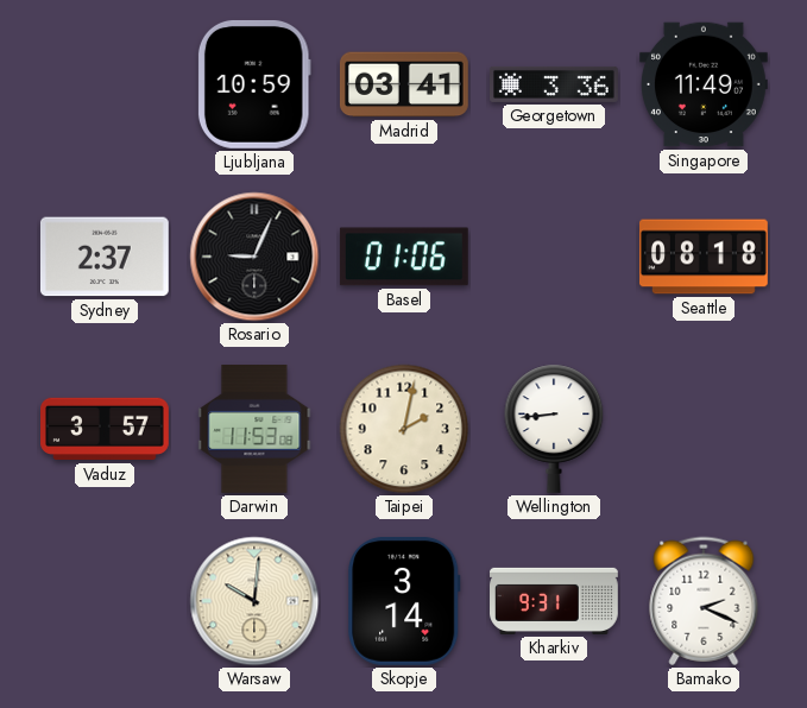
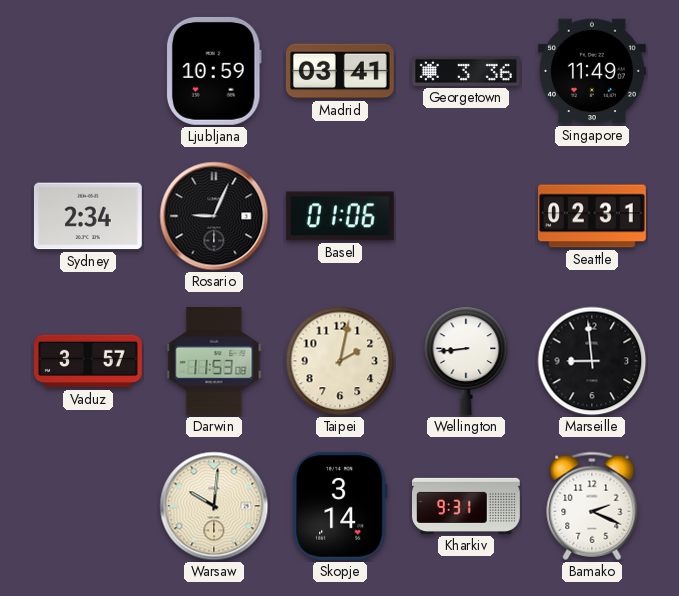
Sydney: 2:37 -> 2:34 (88, 216)
Seattle: 08:18 -> 02:31 (593, 216)
Marseille: none -> 8:59 (592, 361)
